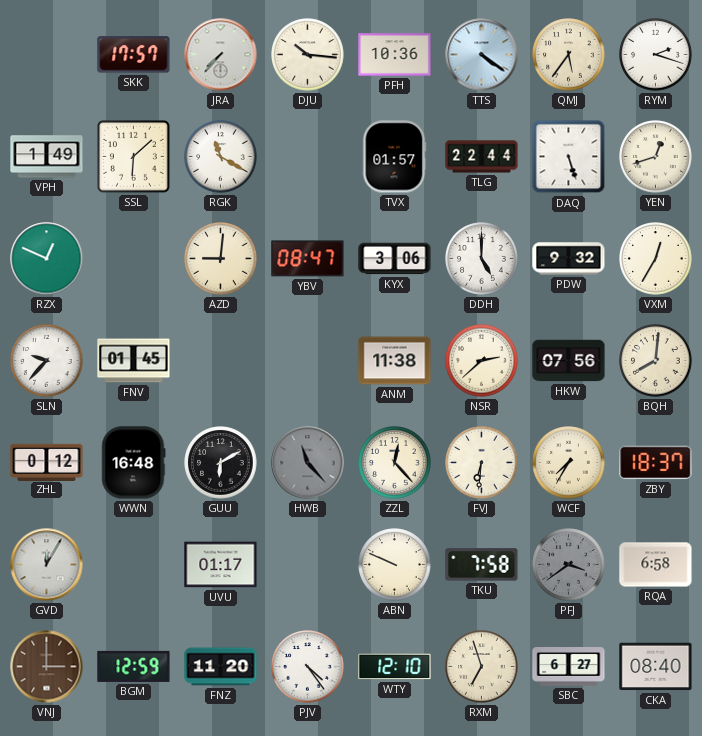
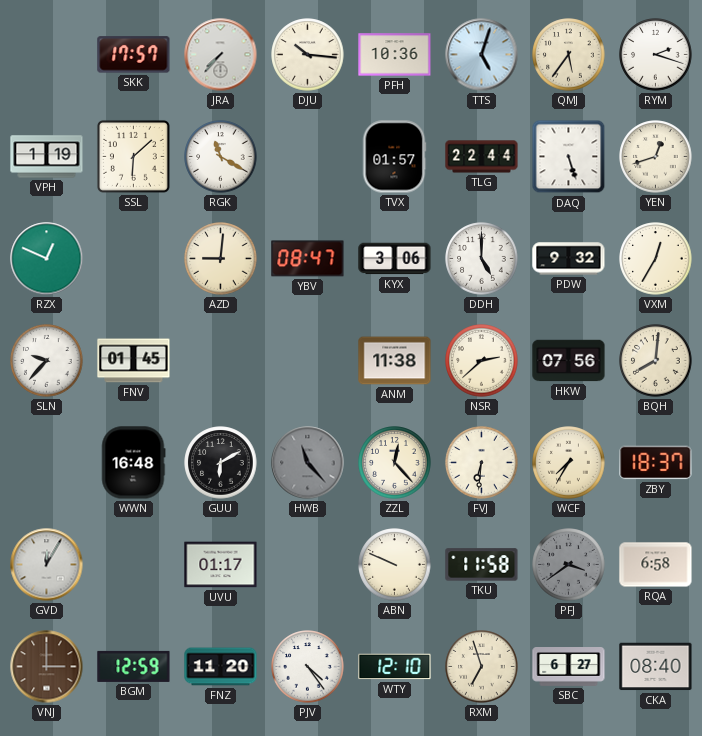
TTS: 4:21 -> 5:03 (482, 55)
VPH: 1:49 -> 1:19 (47, 157)
ZHL: 0:12 -> none (47, 462)
TKU: 7:58 -> 11:58 (482, 565)
